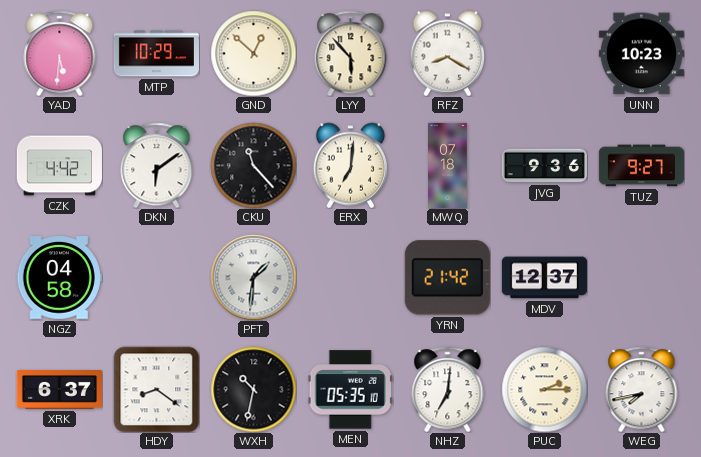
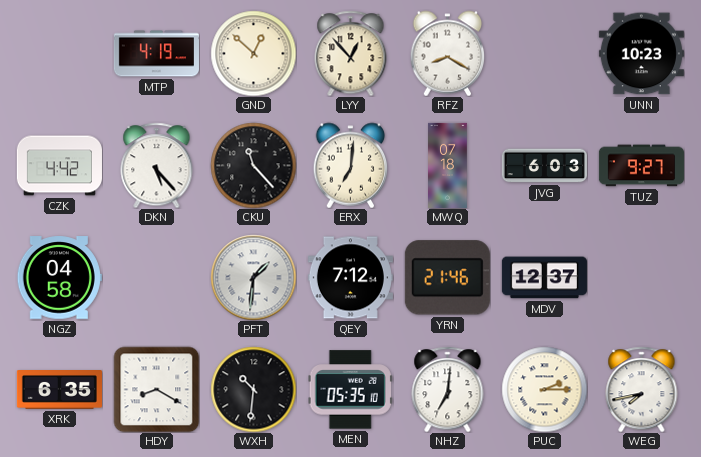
YAD: 5:31 -> none (60, 53)
MTP: 10:29 -> 4:19 (156, 54)
LYY: 5:53 -> 12:53 (351, 53)
DKN: 6:09 -> 5:23 (157, 165)
JVG: 9:36 -> 6:03 (544, 166)
QEY: none -> 7:12 (350, 278)
YRN: 21:42 -> 21:46 (447, 278)
XRK: 6:37 -> 6:35 (59, 390)
HDY: 8:21 -> 8:20 (156, 389)
WXH: 10:32 -> 10:31 (253, 389)
